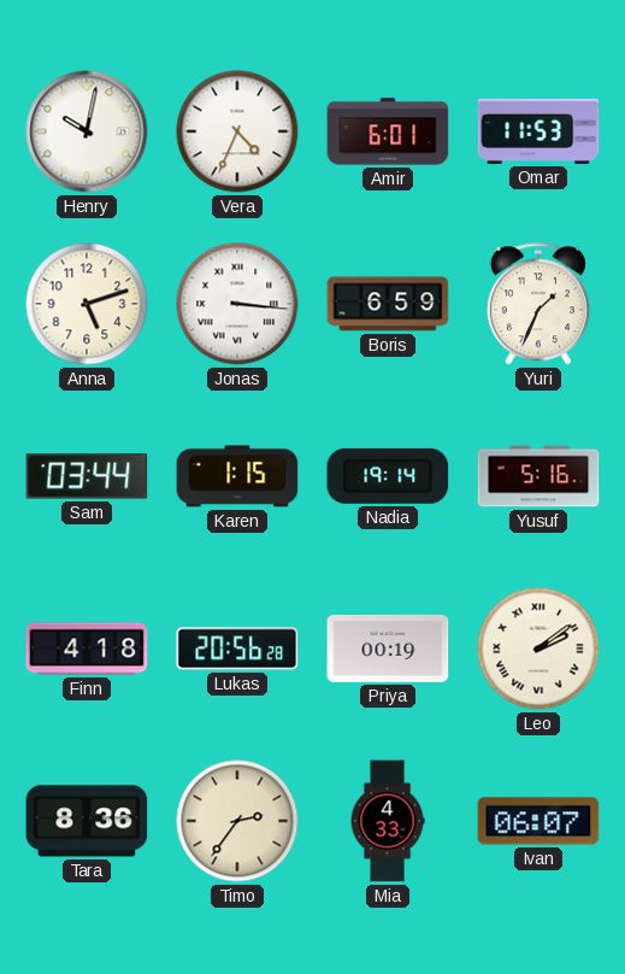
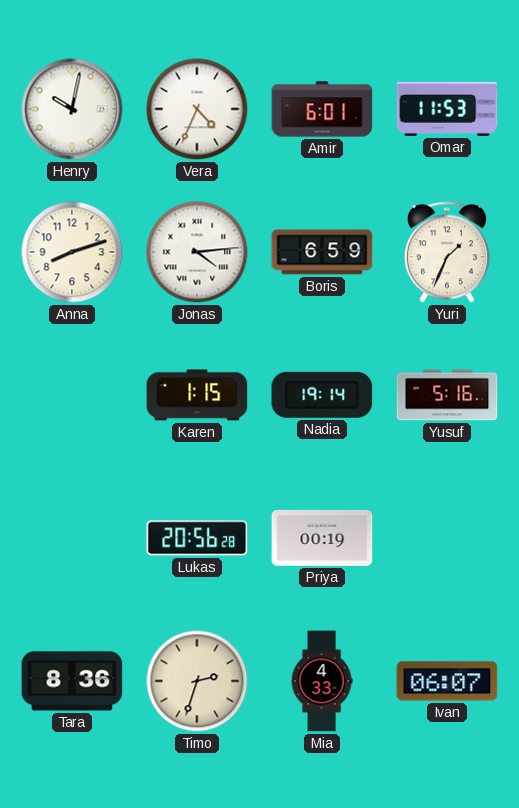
Anna: 5:12 -> 8:12 (72, 252)
Jonas: 3:16 -> 4:14 (197, 252)
Sam: 03:44 -> none (87, 476)
Finn: 4:18 -> none (87, 649)
Leo: 2:09 -> none (538, 649)
Timo: 2:36 -> 2:33 (197, 681)
